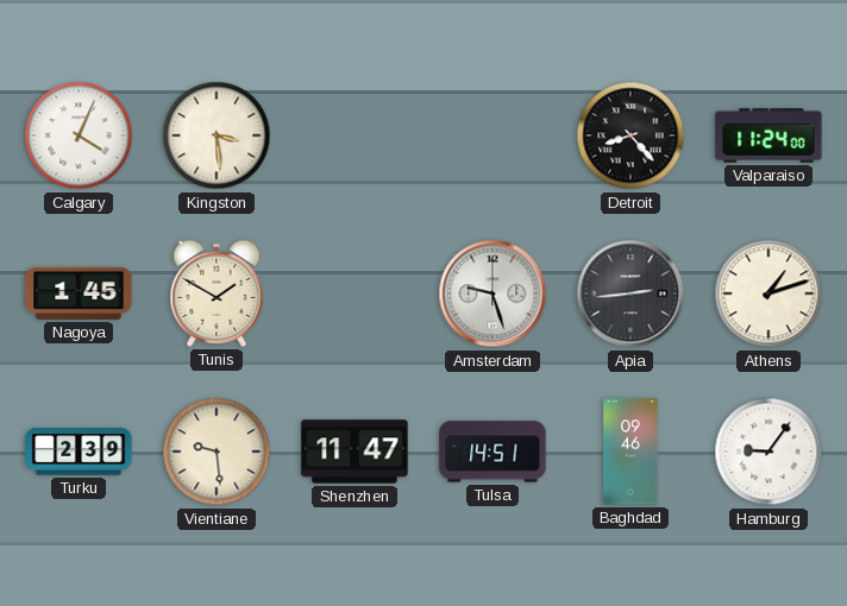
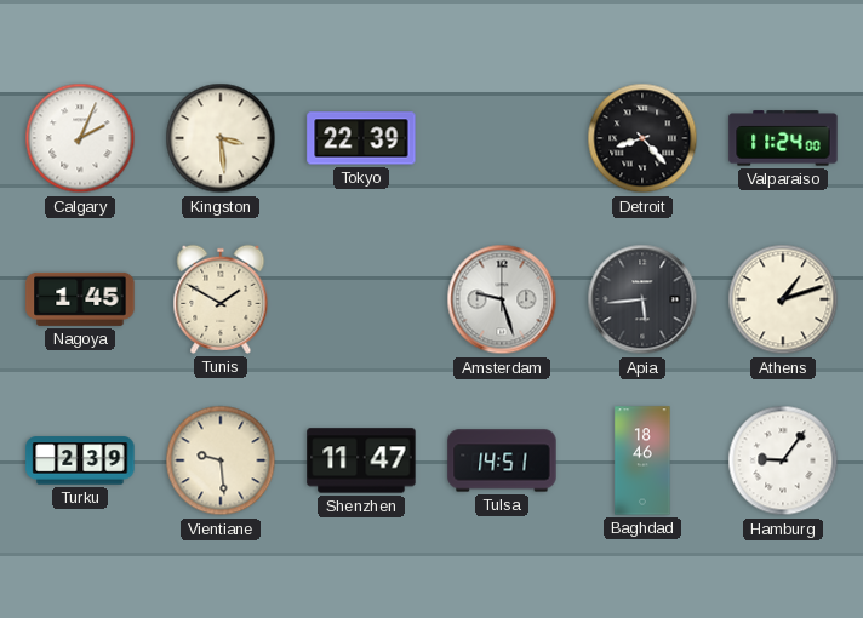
Calgary: 4:04 -> 2:04 (80, 138)
Tokyo: none -> 22:39 (361, 138)
Apia: 2:44 -> 5:44 (642, 299)
Baghdad: 09:46 -> 18:46 (642, 460)
